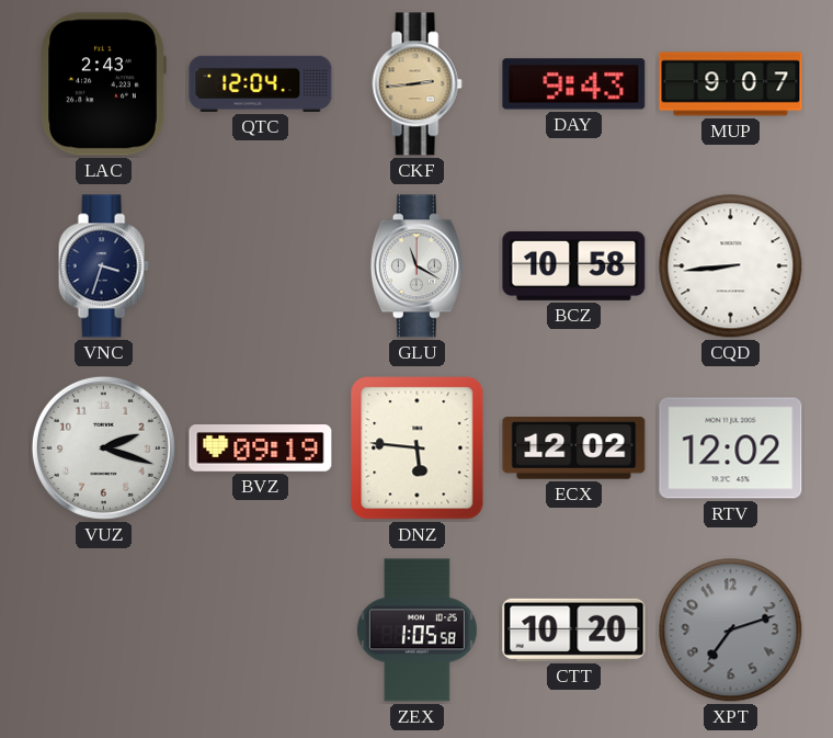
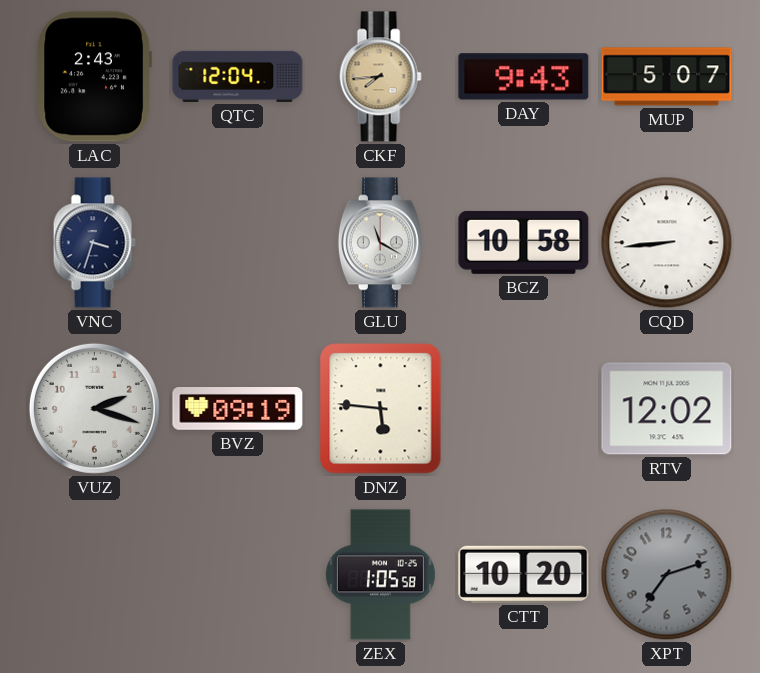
CKF: 2:44 -> 7:44 (380, 77)
MUP: 9:07 -> 5:07 (667, 77)
ECX: 12:02 -> none (574, 449)
